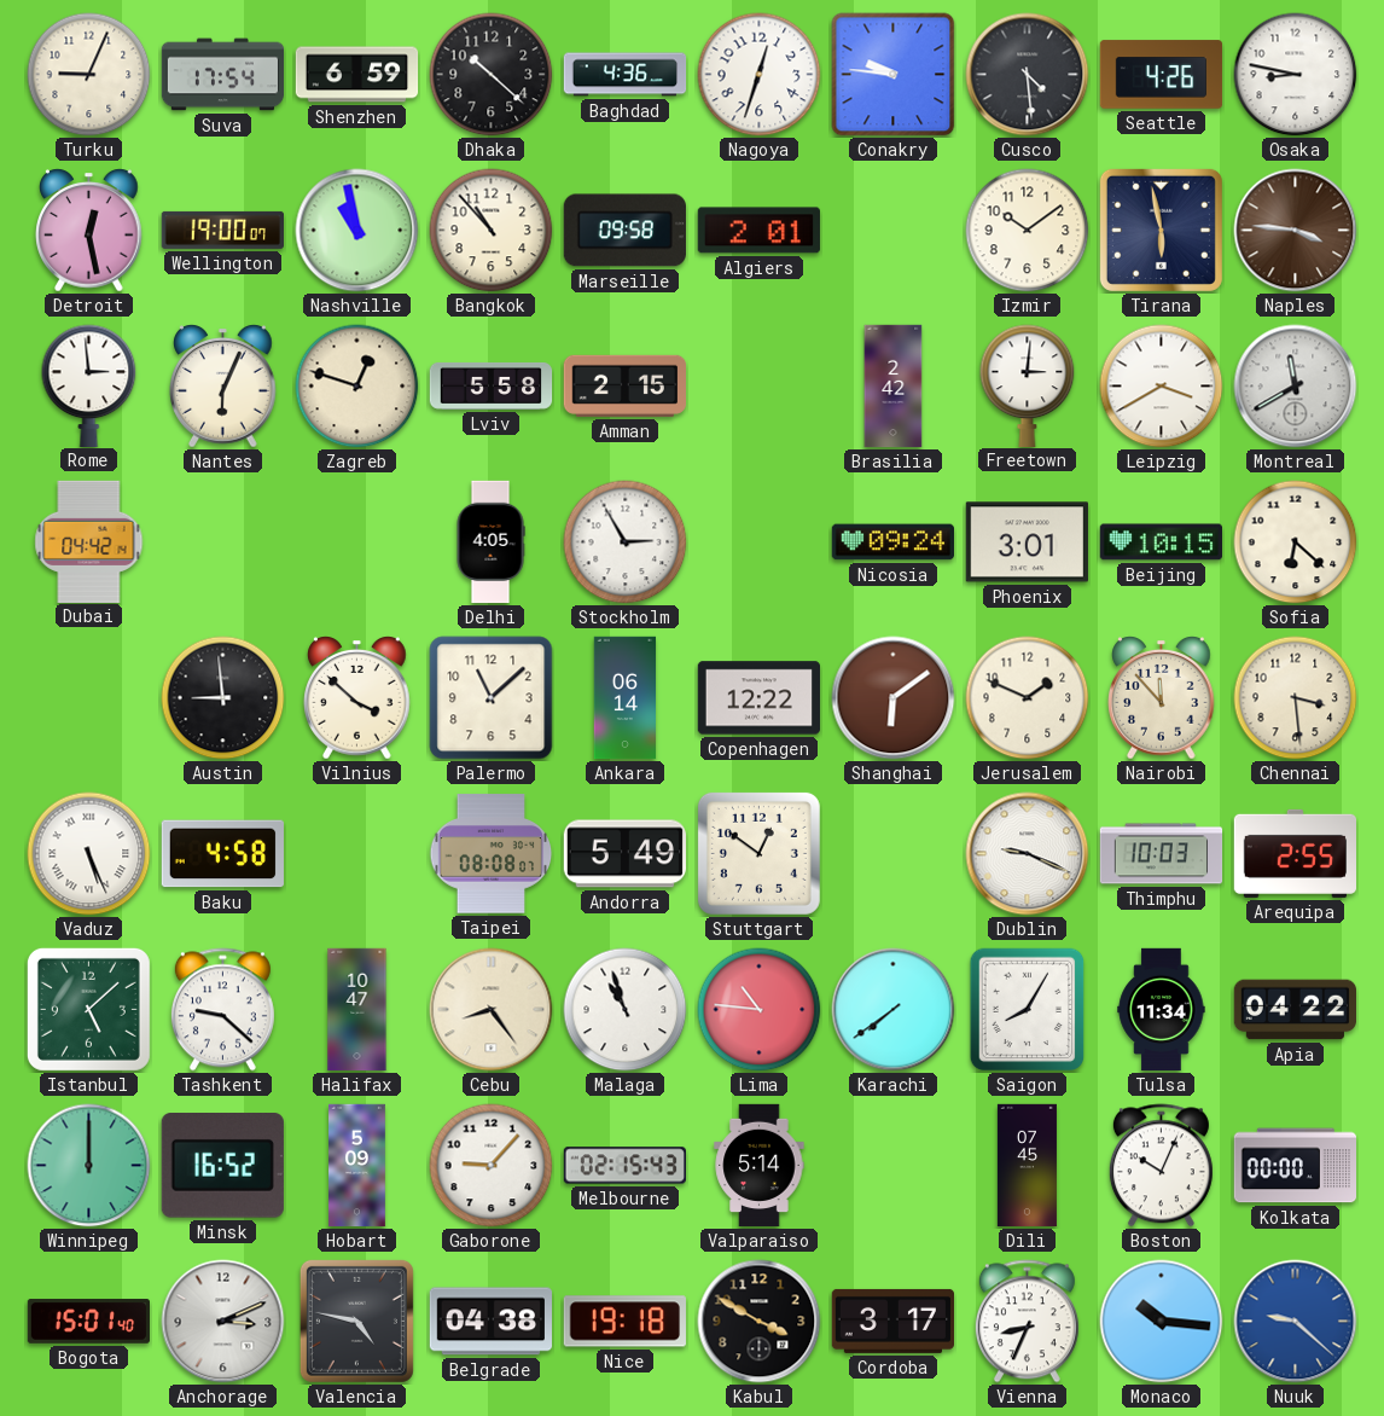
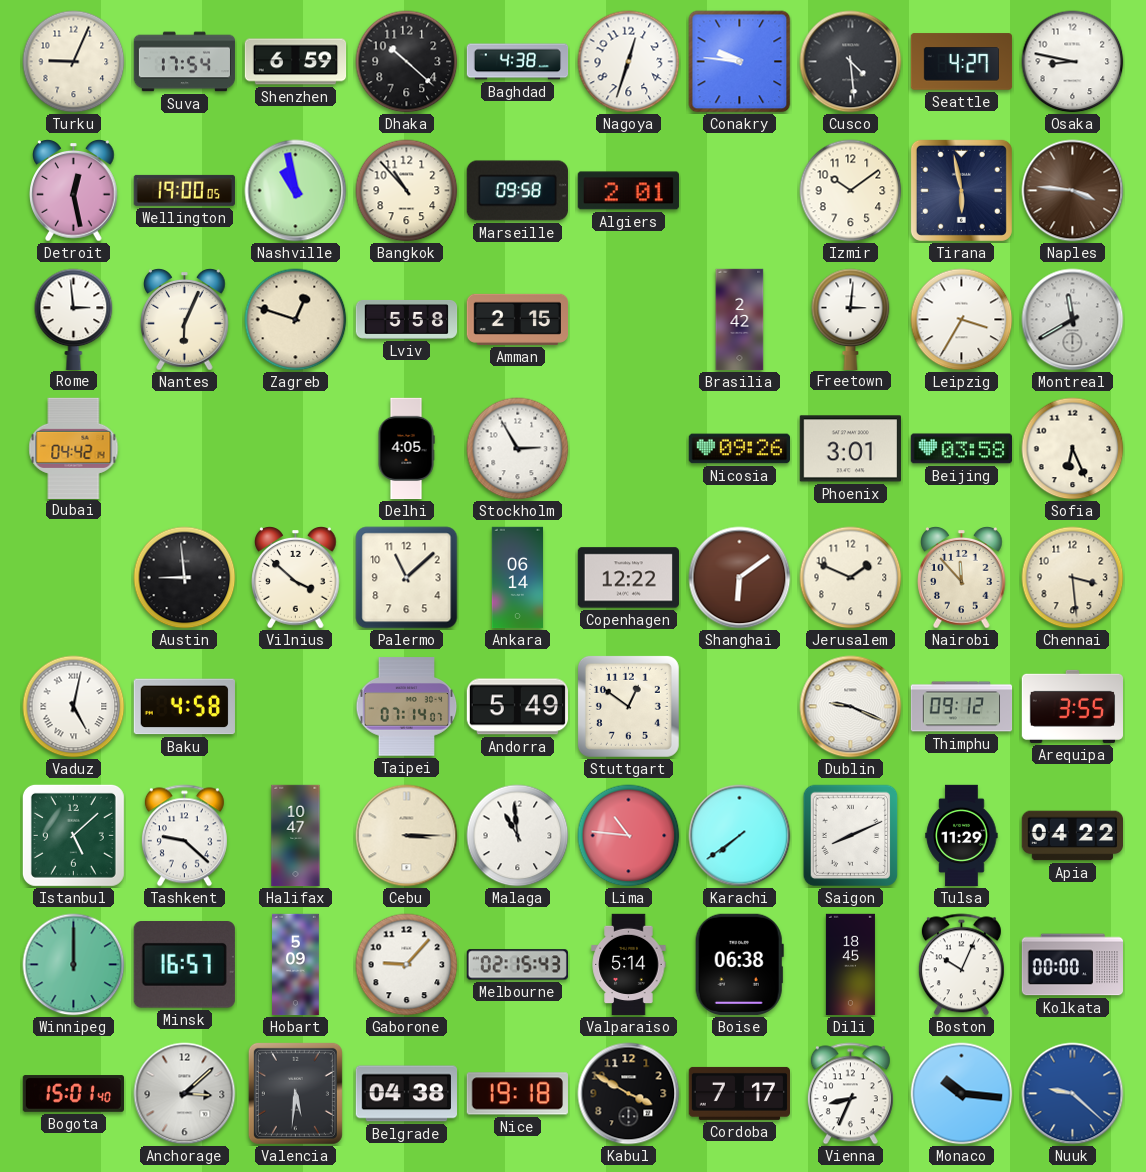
Baghdad: 4:36 -> 4:38 (518, 62)
Seattle: 4:26 -> 4:27 (962, 62)
Wellington: 19:00:07 -> 19:00:05 (184, 190)
Leipzig: 3:40 -> 3:35 (962, 320)
Nicosia: 09:24 -> 09:26 (739, 449)
Beijing: 10:15 -> 03:58 (961, 449)
Sofia: 6:22 -> 6:26 (1073, 449)
Vaduz: 5:26 -> 5:02 (74, 707)
Taipei: 08:08 -> 07:14 (407, 707)
Thimphu: 10:03 -> 09:12 (962, 707)
Arequipa: 2:55 -> 3:55 (1072, 706)
Cebu: 8:24 -> 3:15 (407, 836)
Malaga: 10:57 -> 10:59 (518, 836)
Saigon: 8:05 -> 8:11 (851, 836)
Tulsa: 11:34 -> 11:29 (962, 836)
Minsk: 16:52 -> 16:57 (184, 965)
Boise: none -> 06:38 (739, 964)
Dili: 07:45 -> 18:45 (850, 965)
Anchorage: 3:11 -> 3:08 (185, 1094)
Valencia: 4:47 -> 5:31 (295, 1093)
Cordoba: 3:17 -> 7:17 (739, 1093)
